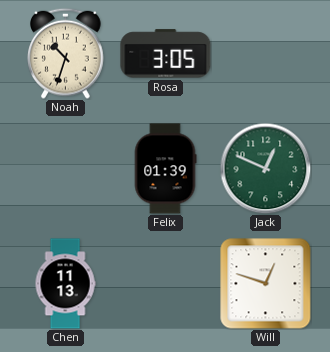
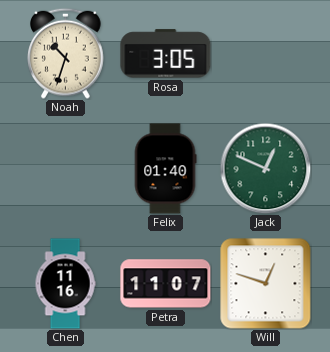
Felix: 01:39 -> 01:40 (165, 169)
Chen: 11:13 -> 11:16 (65, 284)
Petra: none -> 11:07 (166, 284)
